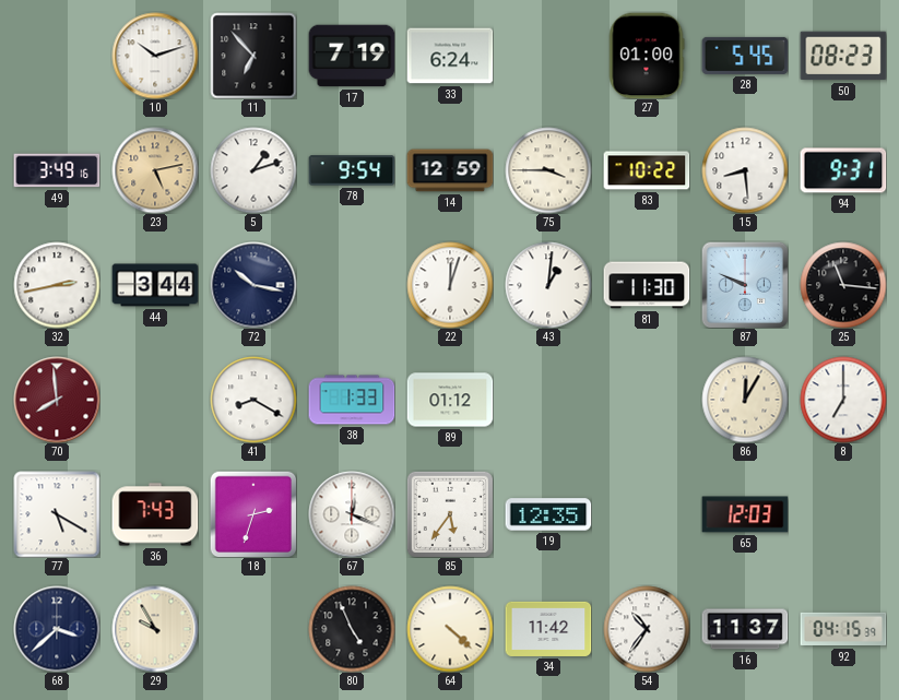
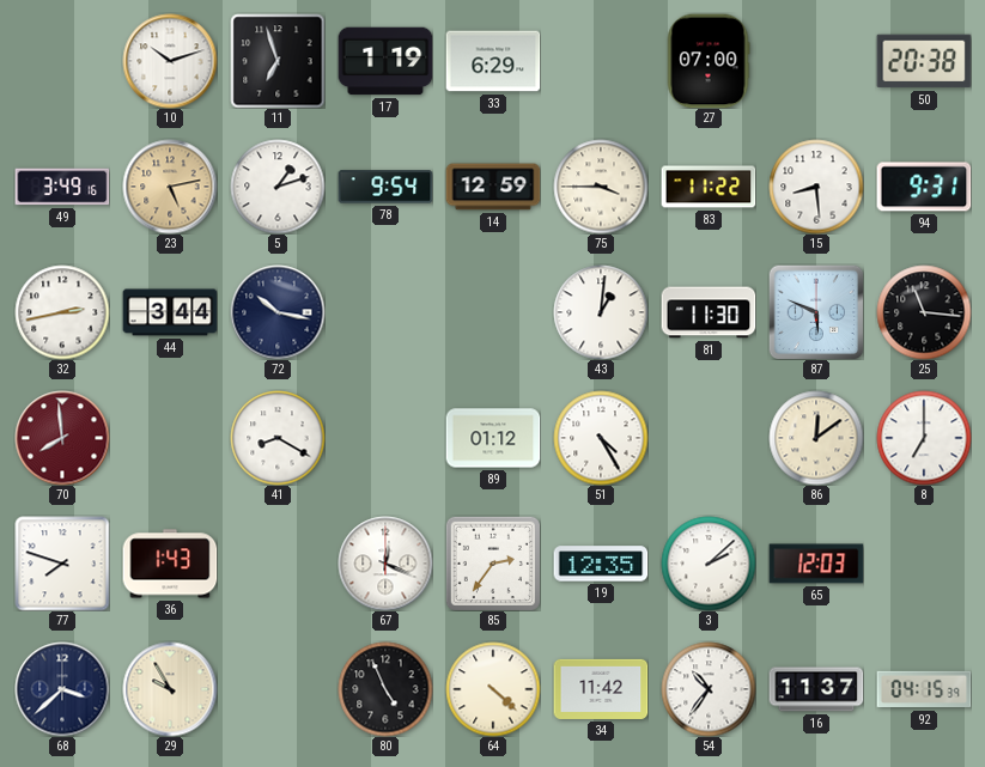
11: 6:53 -> 6:57 (278, 61)
17: 7:19 -> 1:19 (385, 61)
33: 6:24 -> 6:29 (493, 61)
27: 01:00 -> 07:00 (709, 61)
28: 5:45 -> none (745, 56)
50: 08:23 -> 20:38 (924, 61)
83: 10:22 -> 11:22 (709, 187)
22: 12:03 -> none (450, 285)
87: 9:49 -> 5:49 (816, 312)
38: 1:33 -> none (352, 400)
51: none -> 4:25 (601, 438)
86: 12:05 -> 12:09 (816, 438)
77: 5:20 -> 7:48 (62, 564)
36: 7:43 -> 1:43 (170, 564)
18: 2:33 -> none (253, 514)
85: 5:36 -> 2:36 (493, 564)
3: none -> 2:08 (709, 564)
